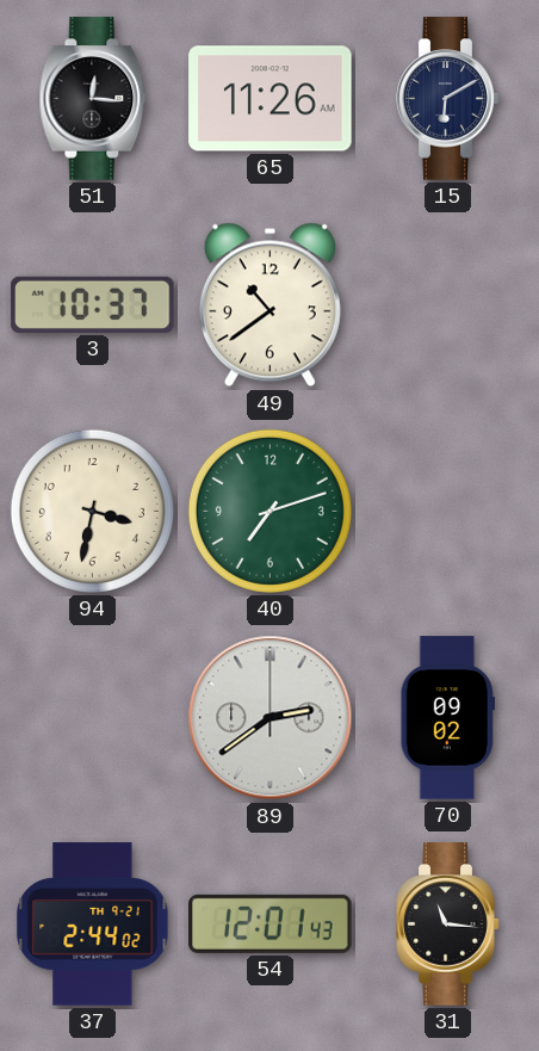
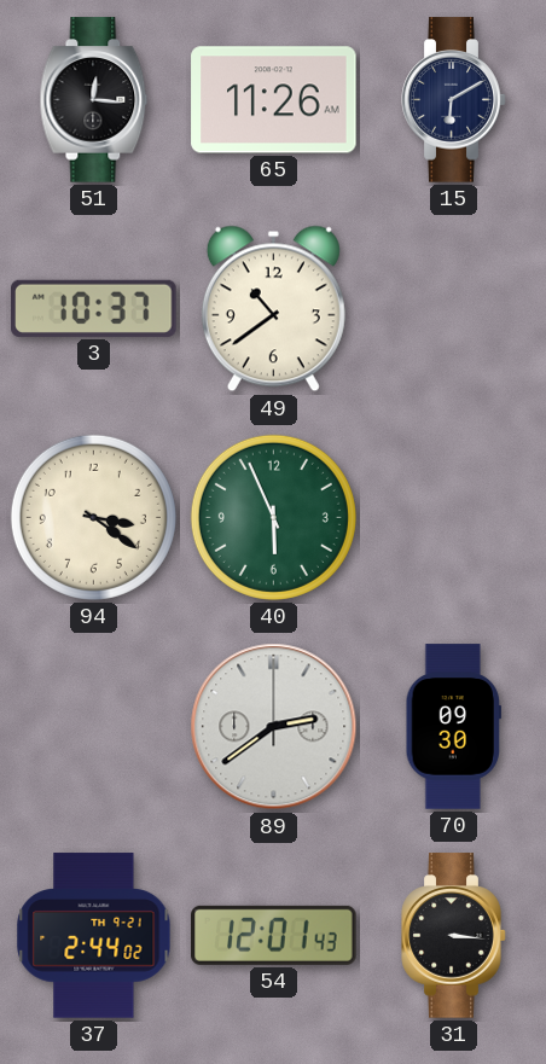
94: 3:32 -> 3:21 (93, 517)
40: 7:12 -> 5:56 (273, 517)
70: 09:02 -> 09:30 (453, 727)
31: 11:16 -> 3:16 (454, 936)
